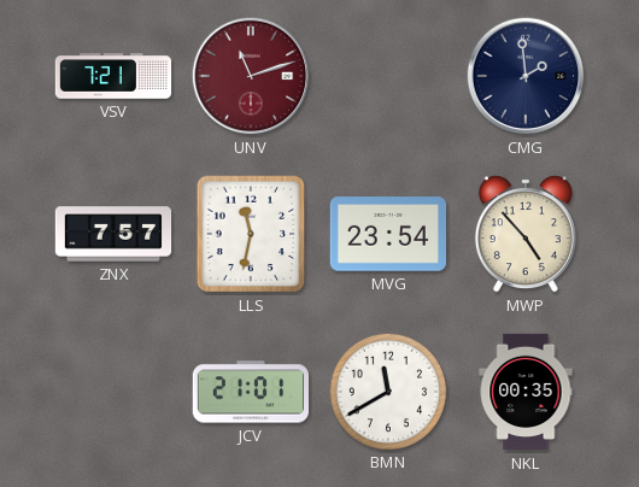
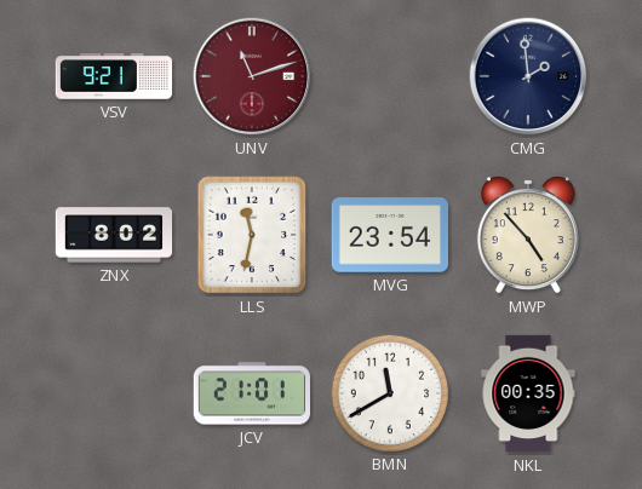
VSV: 7:21 -> 9:21 (114, 76)
ZNX: 7:57 -> 8:02 (114, 235)
